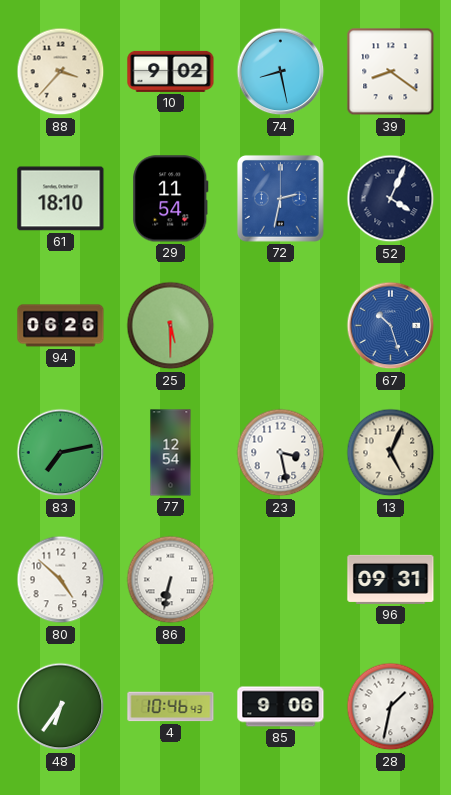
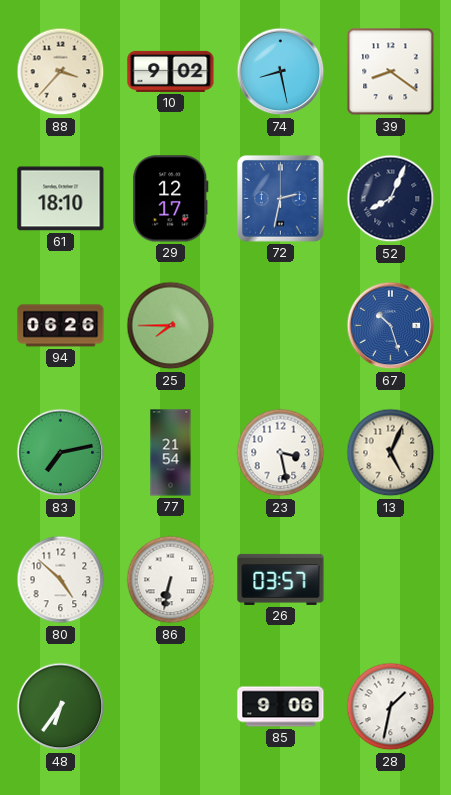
29: 11:54 -> 12:17 (171, 199)
52: 4:04 -> 8:04 (391, 199)
25: 5:30 -> 7:45 (171, 326)
77: 12:54 -> 21:54 (171, 453)
26: none -> 03:57 (281, 579)
96: 09:31 -> none (391, 579)
4: 10:46 -> none (171, 707)
